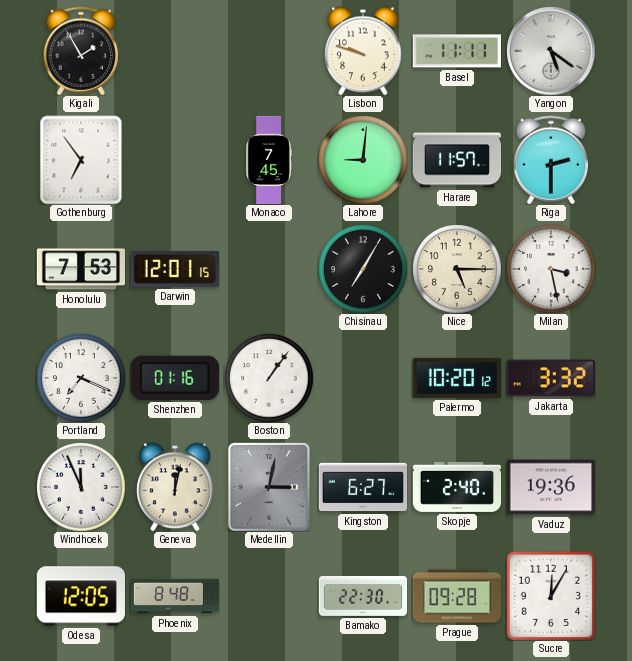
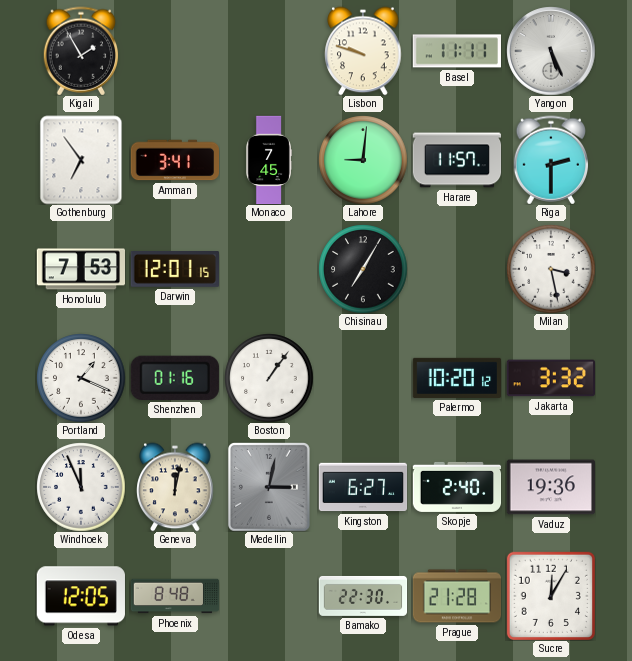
Yangon: 5:21 -> 5:26 (551, 51)
Amman: none -> 3:41 (174, 160)
Nice: 5:15 -> none (457, 269)
Portland: 7:19 -> 1:19 (81, 378)
Prague: 09:28 -> 21:28 (457, 596)
